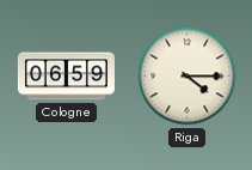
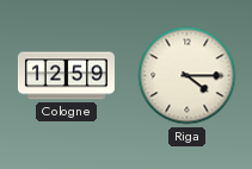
Cologne: 06:59 -> 12:59 (66, 76)
